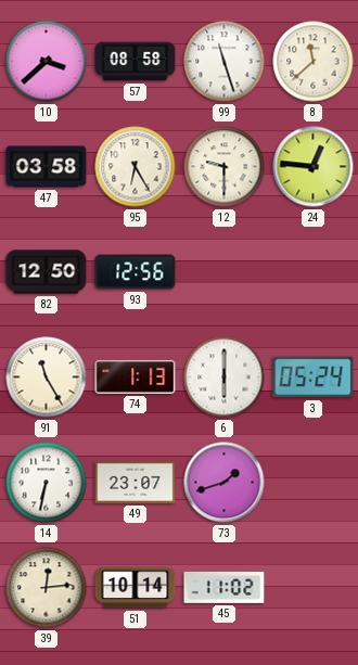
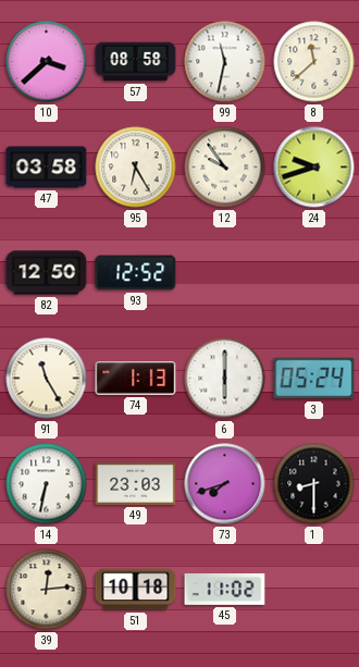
99: 11:27 -> 11:32 (225, 62)
12: 9:30 -> 9:54 (225, 168)
24: 12:46 -> 9:42 (314, 168)
93: 12:56 -> 12:52 (136, 273)
49: 23:07 -> 23:03 (136, 483)
73: 1:42 -> 7:42 (225, 484)
1: none -> 8:30 (314, 484)
51: 10:14 -> 10:18 (136, 590)
